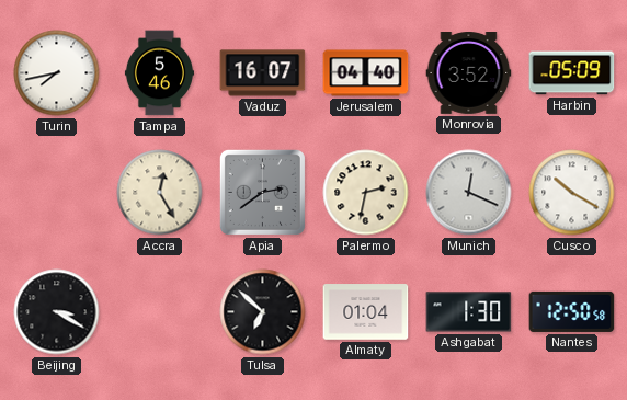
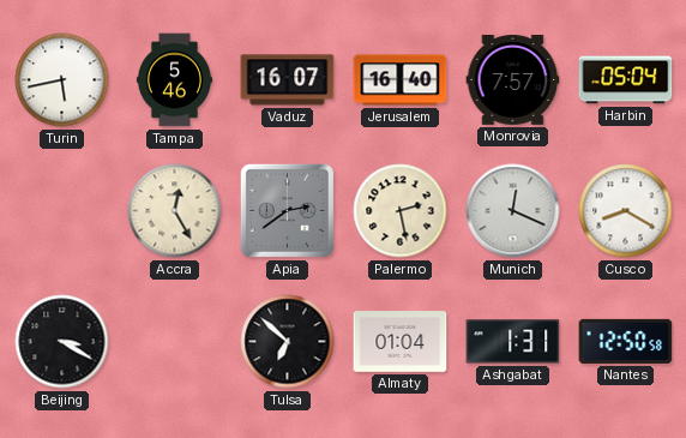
Turin: 7:43 -> 5:43 (62, 80)
Jerusalem: 04:40 -> 16:40 (401, 80)
Monrovia: 3:52 -> 7:57 (513, 80)
Harbin: 05:09 -> 05:04 (626, 80)
Palermo: 2:32 -> 2:28 (401, 211)
Cusco: 10:20 -> 8:20 (626, 211)
Ashgabat: 1:30 -> 1:31 (513, 342)
